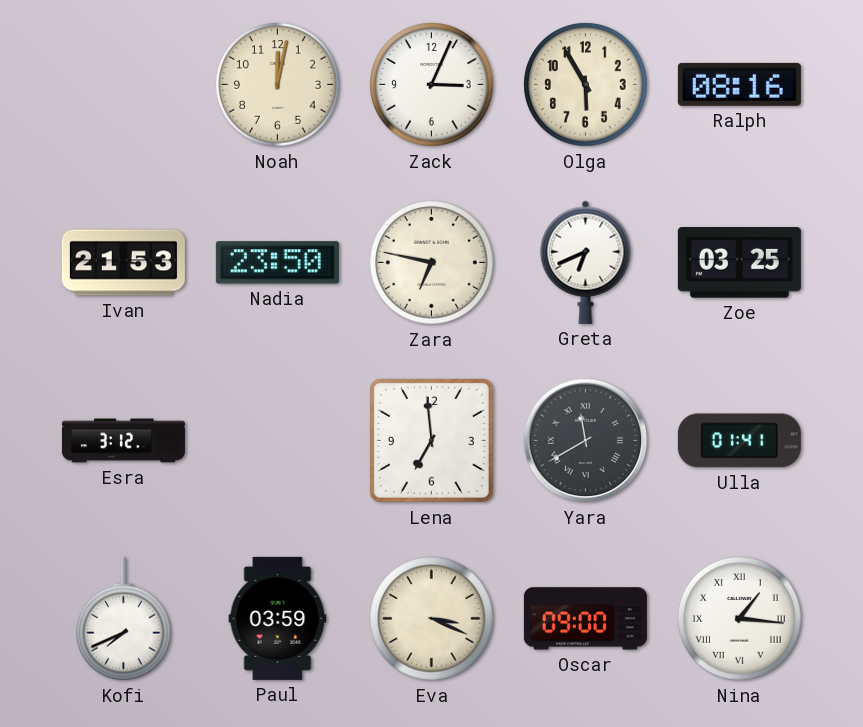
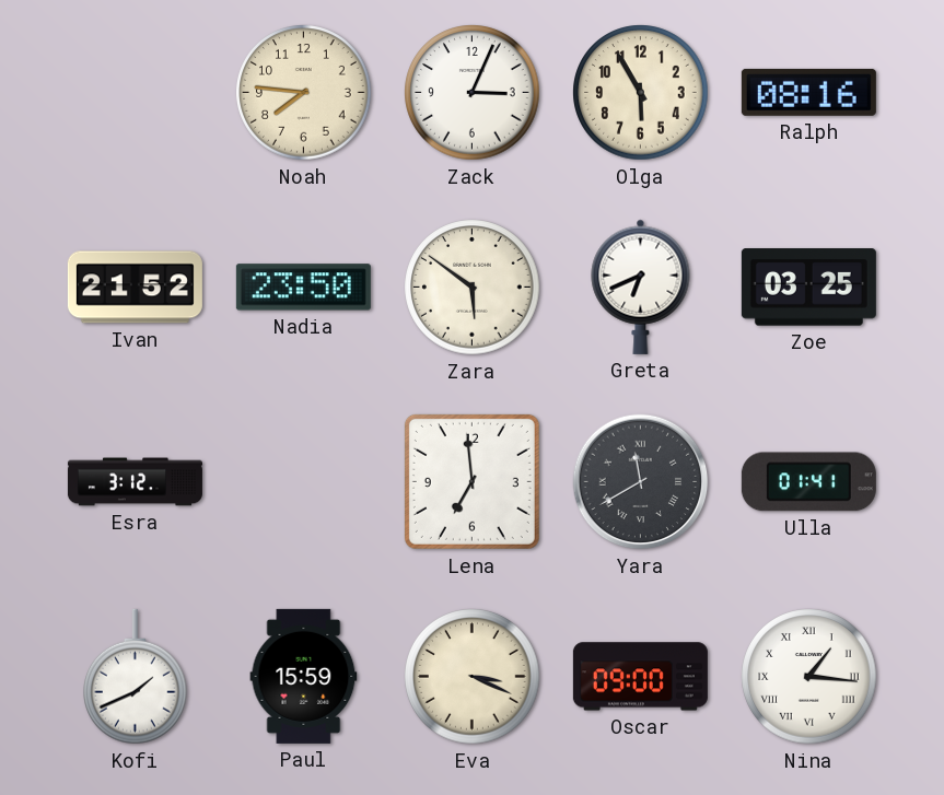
Noah: 12:02 -> 7:46 (304, 93)
Ivan: 21:53 -> 21:52 (135, 288)
Zara: 6:47 -> 5:51 (473, 288)
Kofi: 7:41 -> 1:41 (136, 677)
Paul: 03:59 -> 15:59 (304, 676)
